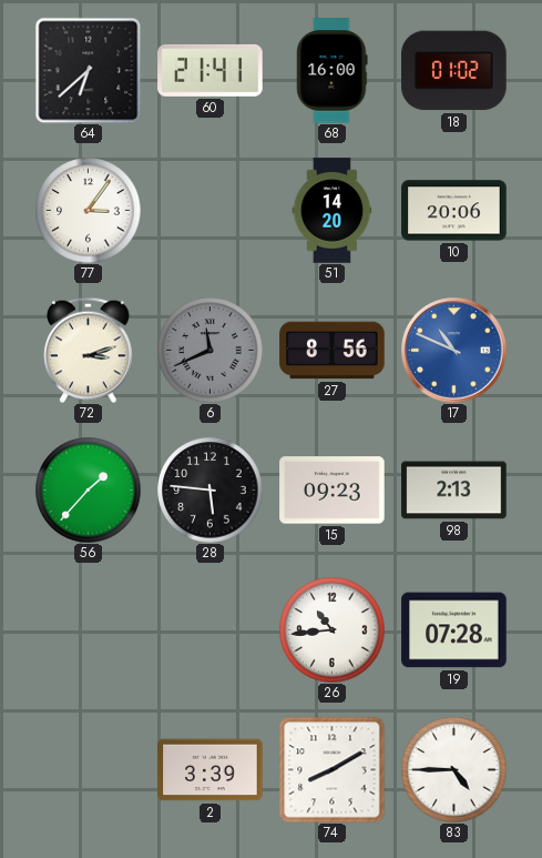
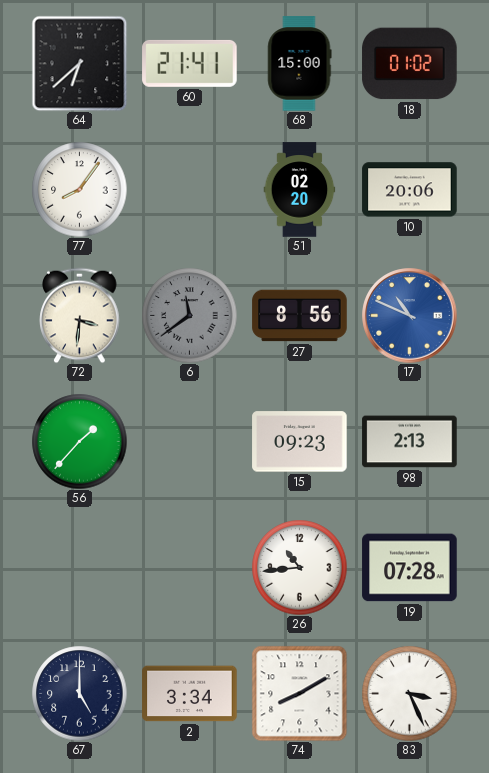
68: 16:00 -> 15:00 (300, 64)
77: 3:06 -> 8:06 (79, 189)
51: 14:20 -> 02:20 (300, 190)
72: 3:12 -> 3:31 (80, 315)
6: 11:41 -> 11:39 (189, 315)
28: 5:46 -> none (209, 489)
67: none -> 5:00 (79, 693)
2: 3:39 -> 3:34 (190, 694)
83: 4:45 -> 3:26 (409, 693)
